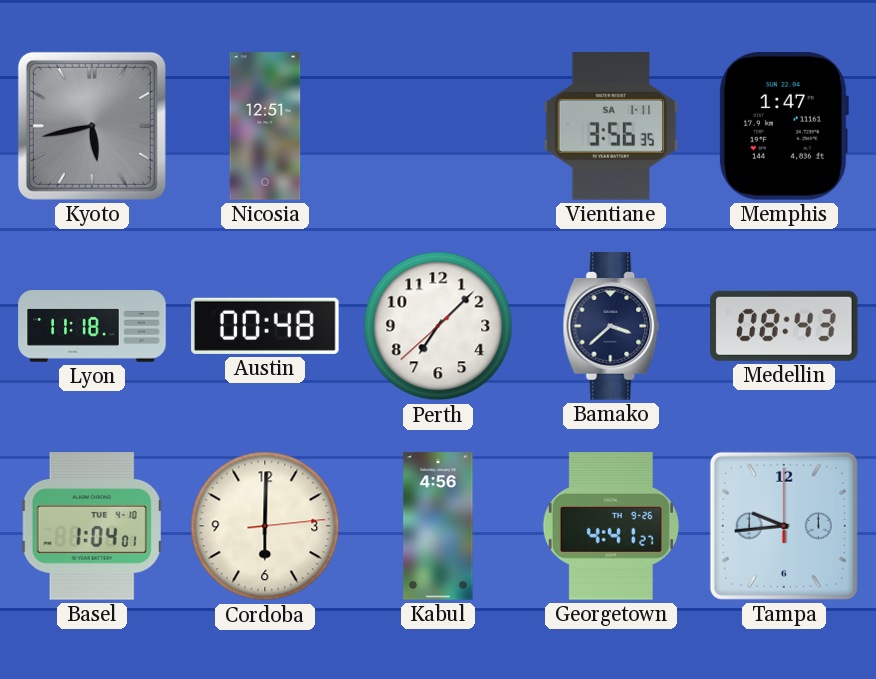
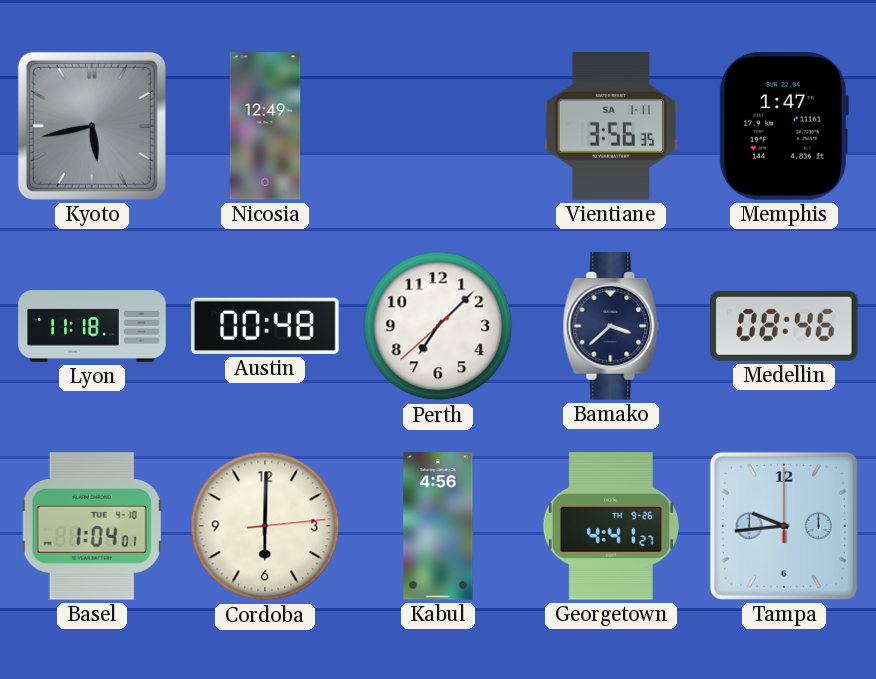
Nicosia: 12:51 -> 12:49 (265, 126)
Medellin: 08:43 -> 08:46 (785, 326)
